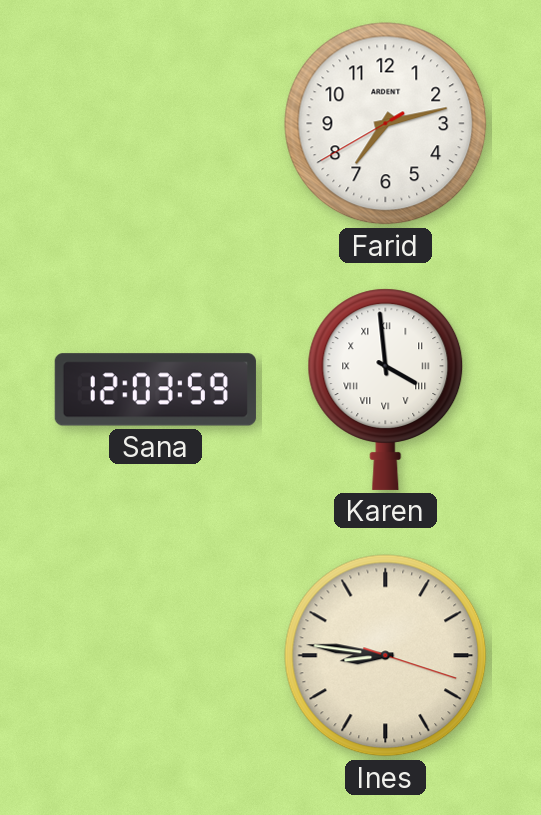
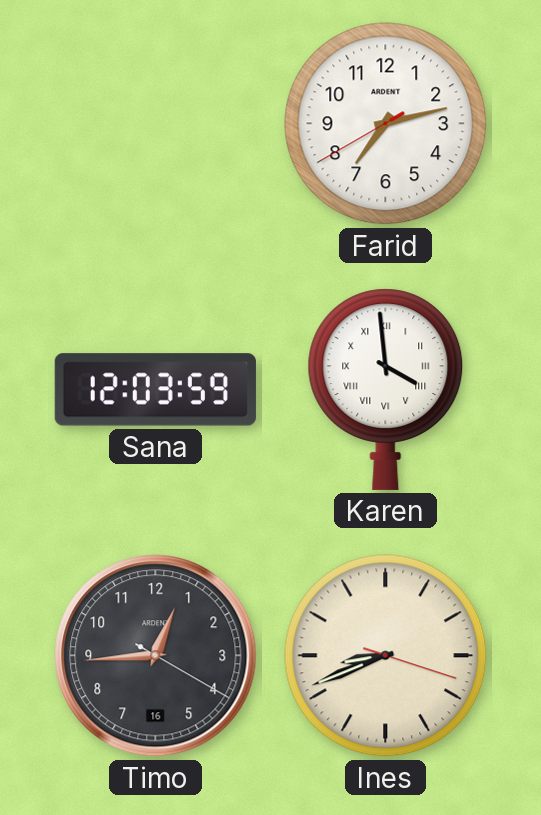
Timo: none -> 12:44 (156, 656)
Ines: 8:46 -> 8:41 (386, 656)
